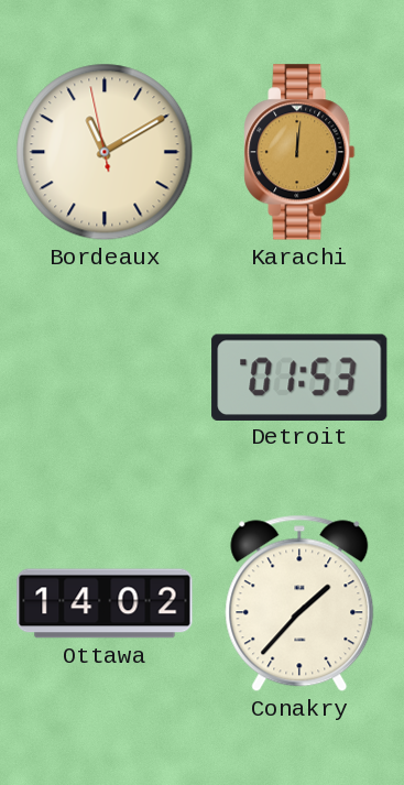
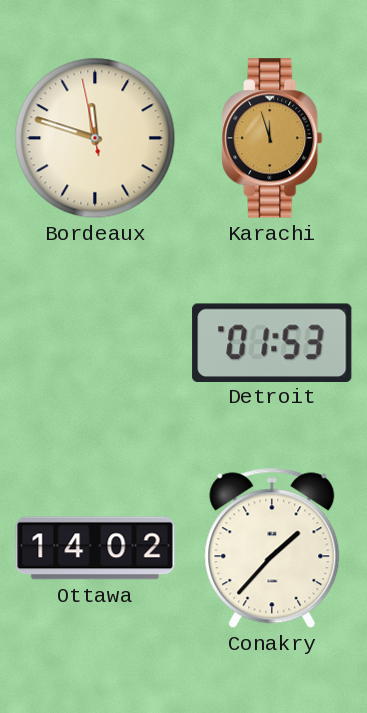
Bordeaux: 11:09 -> 11:47 (95, 138)
Karachi: 12:01 -> 11:57 (272, 138)
